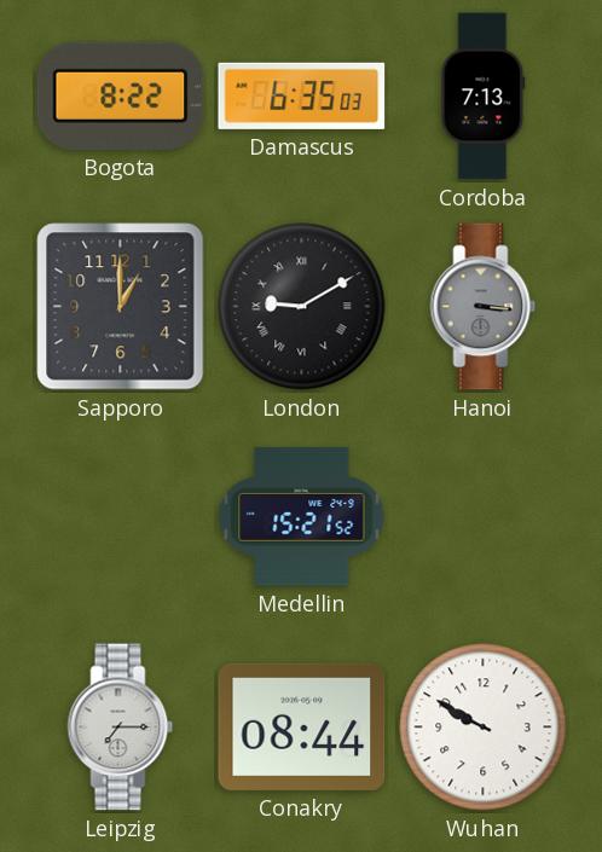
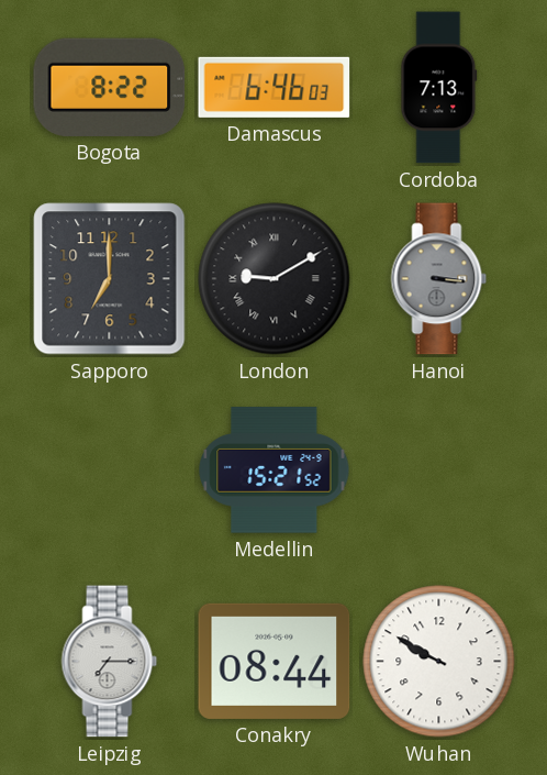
Damascus: 6:35 -> 6:46 (275, 87)
Sapporo: 1:00 -> 7:00 (110, 279)
